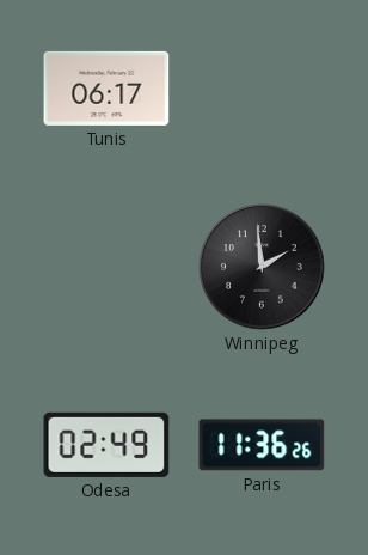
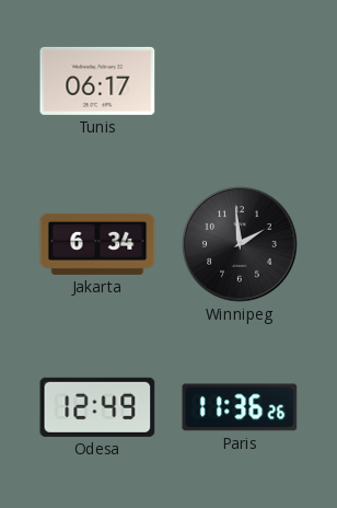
Jakarta: none -> 6:34 (97, 244)
Odesa: 02:49 -> 12:49 (97, 407)
